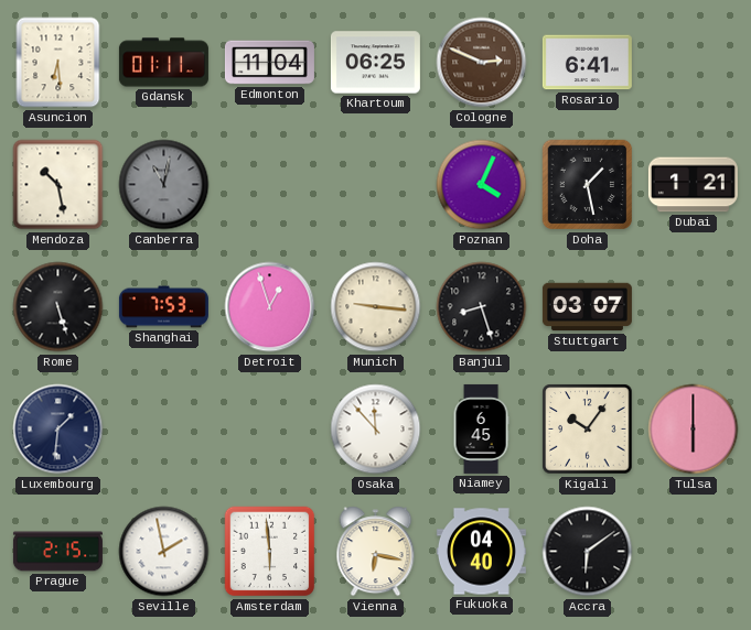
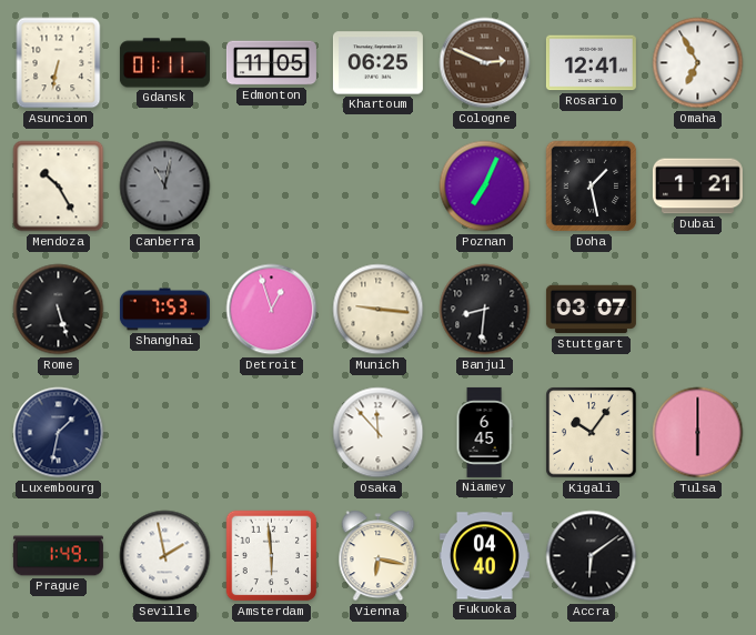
Asuncion: 6:29 -> 6:32 (59, 63)
Edmonton: 11:04 -> 11:05 (271, 63)
Rosario: 6:41 -> 12:41 (591, 63)
Omaha: none -> 6:55 (698, 63)
Mendoza: 10:28 -> 10:25 (59, 187)
Poznan: 4:04 -> 7:04 (485, 187)
Banjul: 8:27 -> 8:31 (485, 310)
Luxembourg: 1:31 -> 1:32 (59, 433)
Prague: 2:15 -> 1:49 (58, 556)
